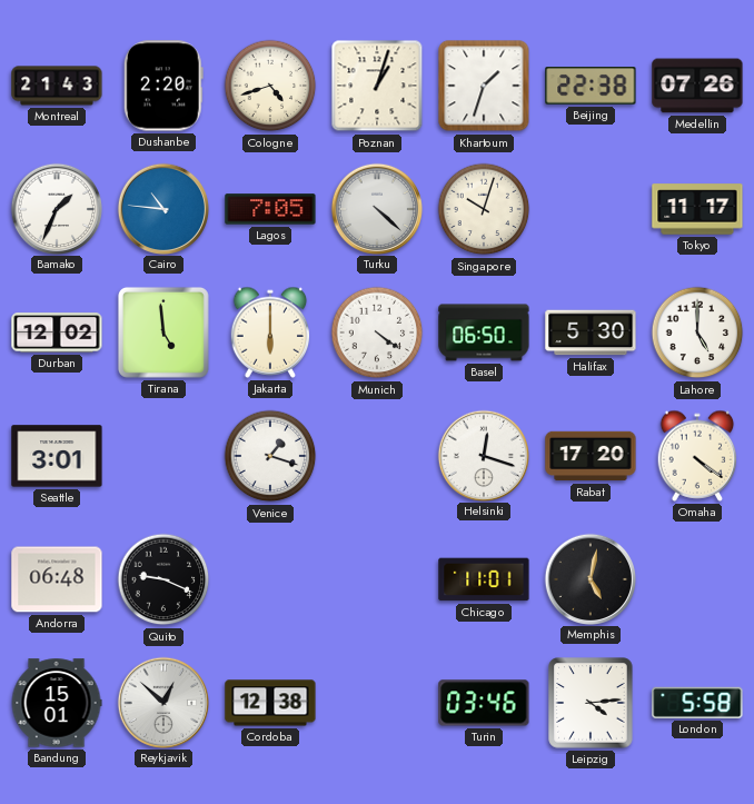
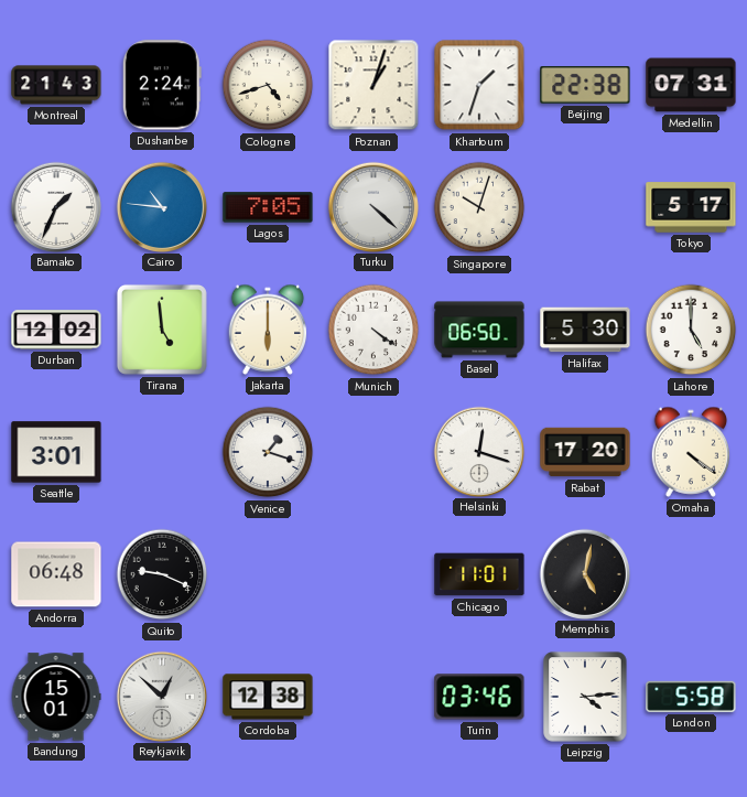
Dushanbe: 2:20 -> 2:24 (162, 85)
Medellin: 07:26 -> 07:31 (691, 85)
Tokyo: 11:17 -> 5:17 (691, 207)
